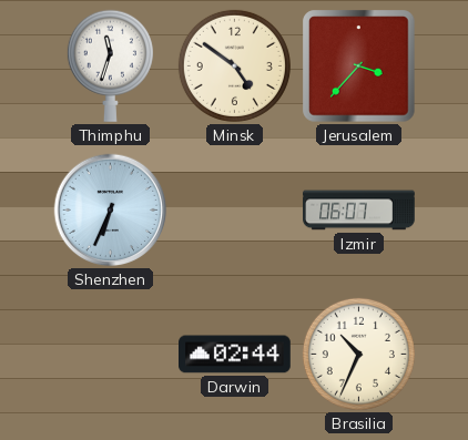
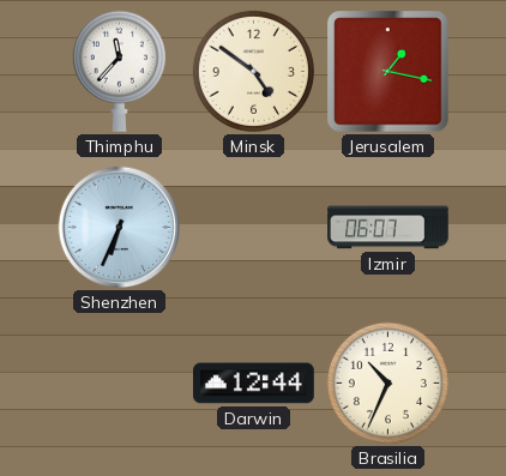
Thimphu: 11:33 -> 11:37 (119, 71)
Jerusalem: 3:37 -> 1:17 (388, 72)
Darwin: 02:44 -> 12:44 (254, 384)
